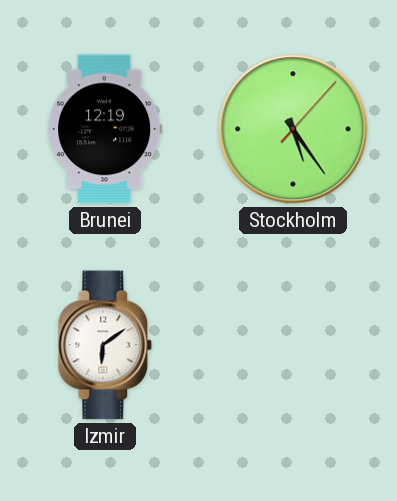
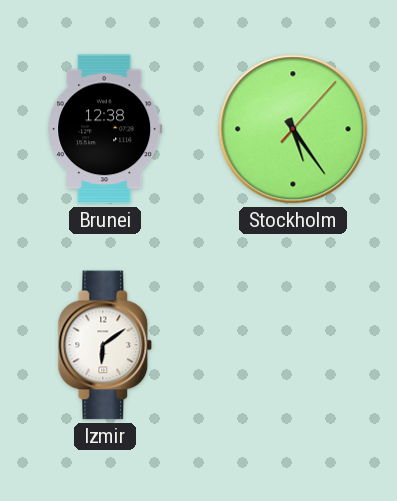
Brunei: 12:19 -> 12:38 (105, 129)
